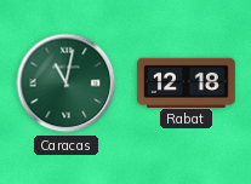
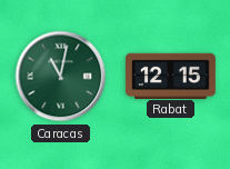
Rabat: 12:18 -> 12:15 (170, 76)
